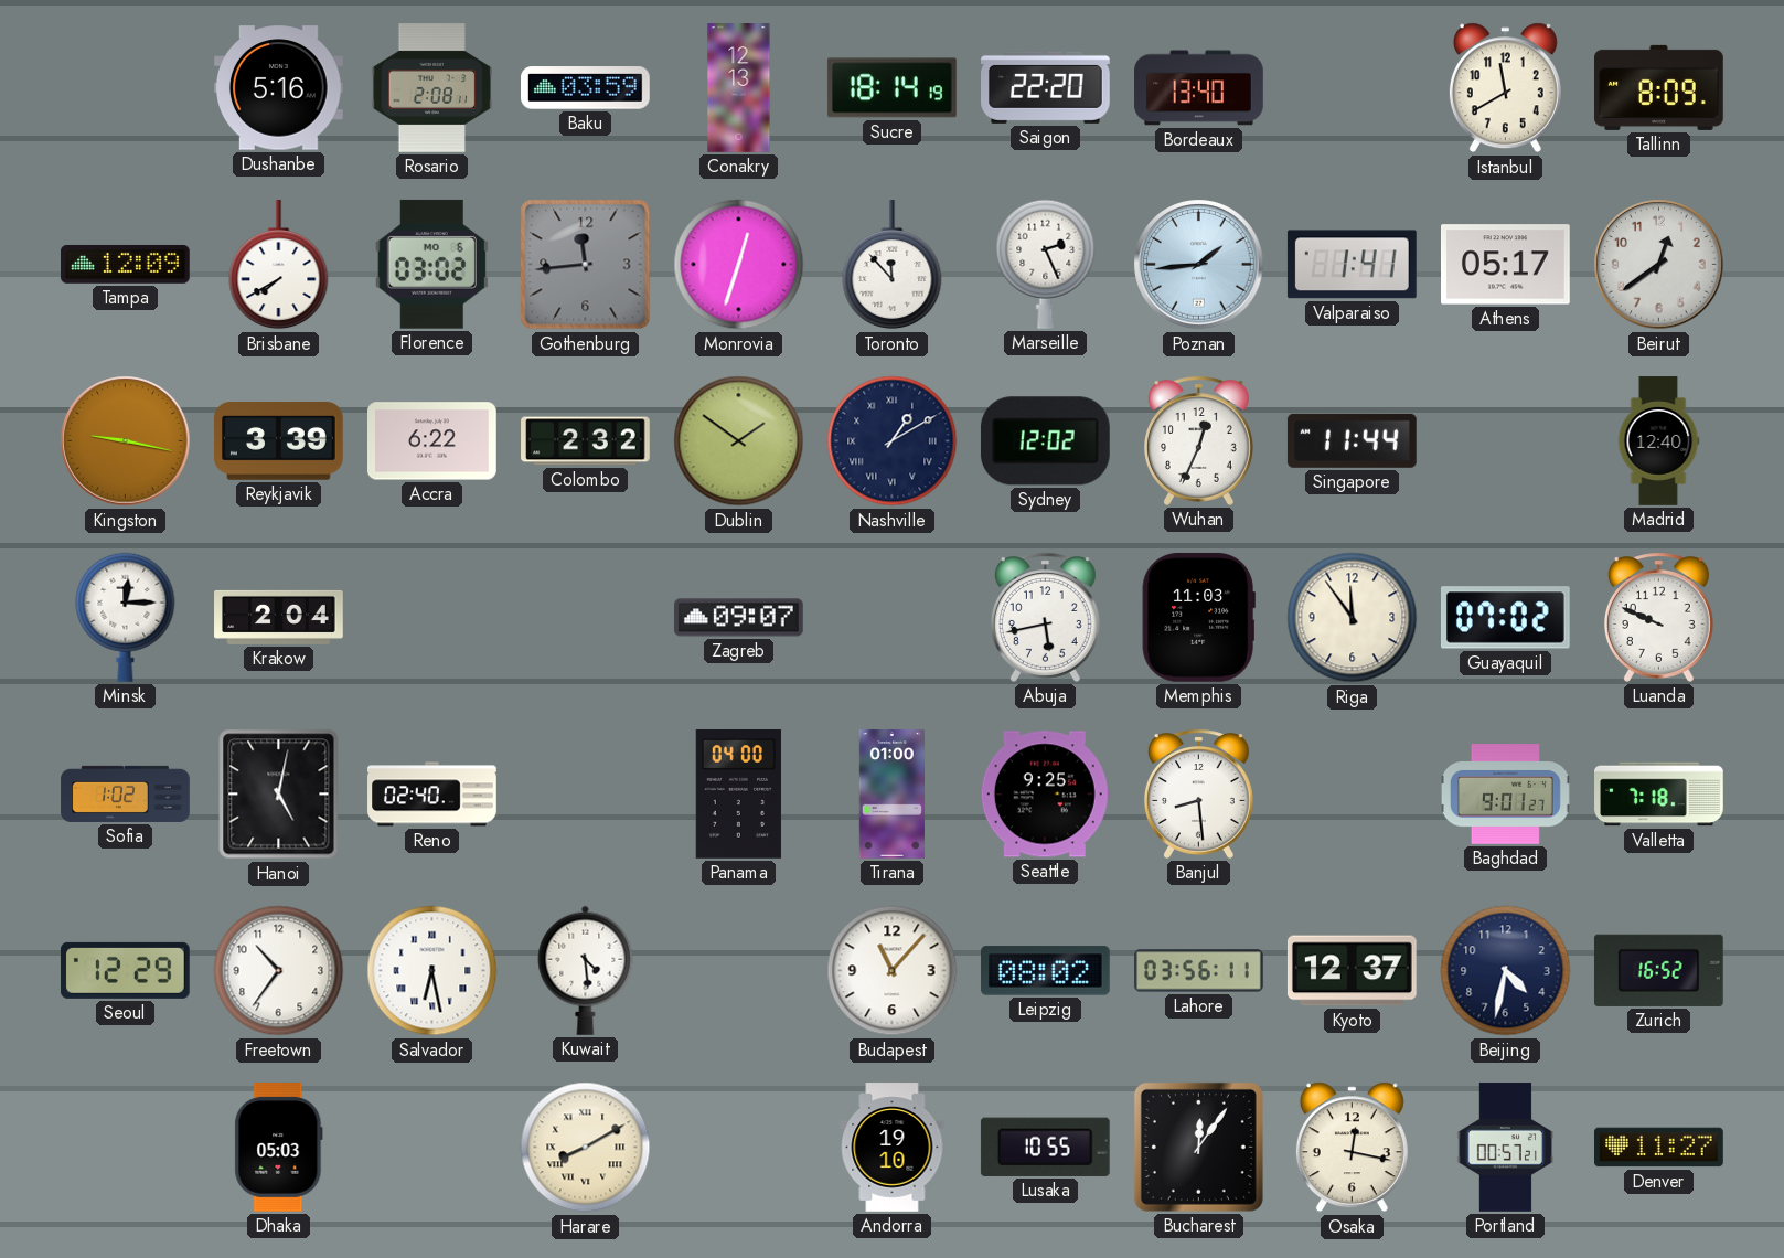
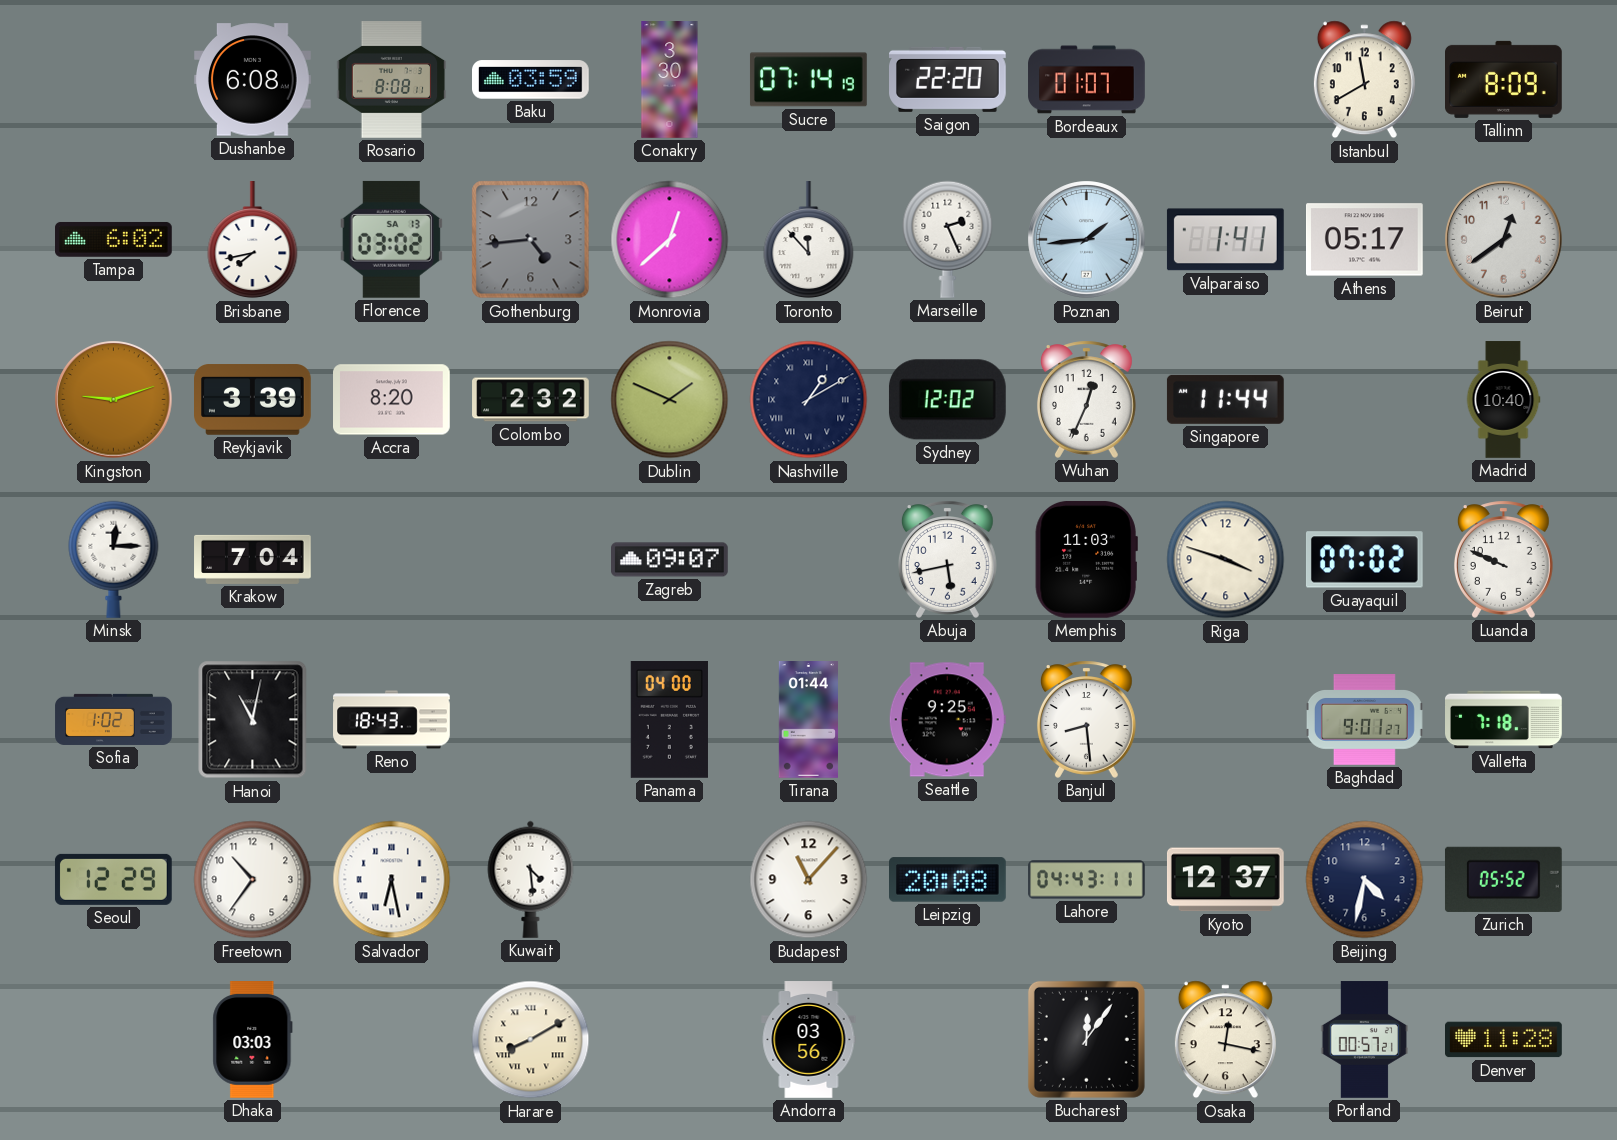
Dushanbe: 5:16 -> 6:08 (253, 80)
Rosario: 2:08 -> 8:08 (392, 80)
Conakry: 12:13 -> 3:30 (670, 80)
Sucre: 18:14 -> 07:14 (808, 80)
Bordeaux: 13:40 -> 01:07 (1087, 80)
Tampa: 12:09 -> 6:02 (114, 239)
Brisbane: 7:40 -> 7:43 (253, 241)
Florence date: MO 6 -> SA 13 (391, 239)
Gothenburg: 11:44 -> 4:44 (531, 240)
Monrovia: 12:33 -> 12:38 (670, 240)
Kingston: 9:17 -> 9:12 (114, 400)
Accra: 6:22 -> 8:20 (392, 400)
Dublin: 1:51 -> 1:49 (670, 400)
Madrid: 12:40 -> 10:40 (1503, 400)
Krakow: 2:04 -> 7:04 (253, 559)
Riga: 11:54 -> 3:48 (1226, 560)
Hanoi: 5:02 -> 11:02 (253, 720)
Reno: 02:40 -> 18:43 (392, 720)
Tirana: 01:00 -> 01:44 (808, 720)
Leipzig: 08:02 -> 20:08 (948, 880)
Lahore: 03:56 -> 04:43 (1087, 880)
Zurich: 16:52 -> 05:52 (1503, 879)
Dhaka: 05:03 -> 03:03 (253, 1040)
Andorra: 19:10 -> 03:56 (809, 1040)
Lusaka: 10:55 -> none (1045, 1147)
Denver: 11:27 -> 11:28 (1504, 1040)
